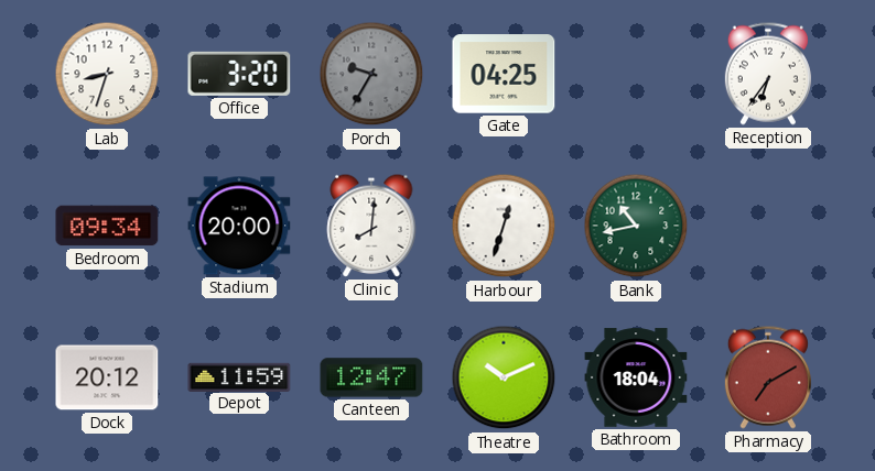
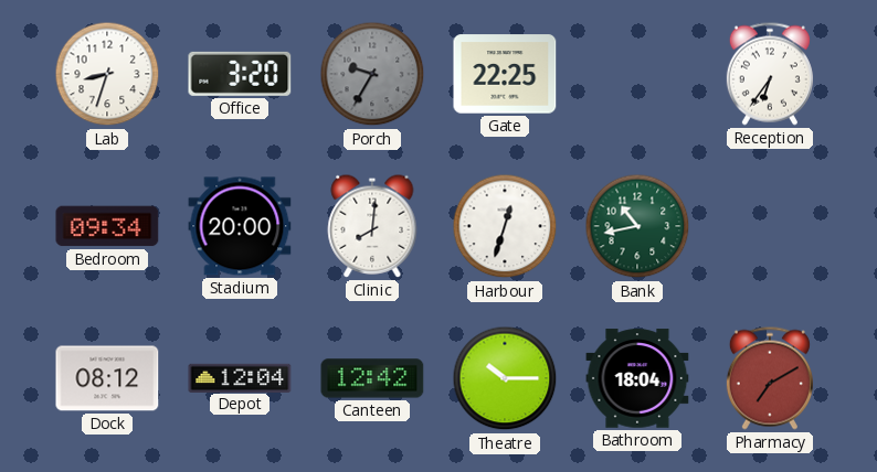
Gate: 04:25 -> 22:25 (505, 74)
Dock: 20:12 -> 08:12 (107, 378)
Depot: 11:59 -> 12:04 (240, 377)
Canteen: 12:47 -> 12:42 (372, 378)
Theatre: 10:11 -> 10:15 (505, 378)
